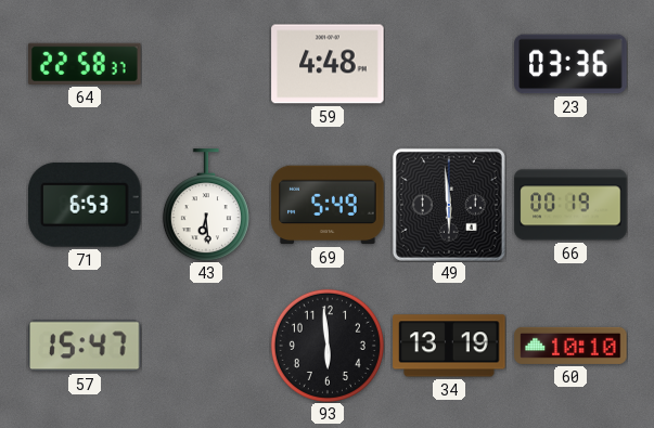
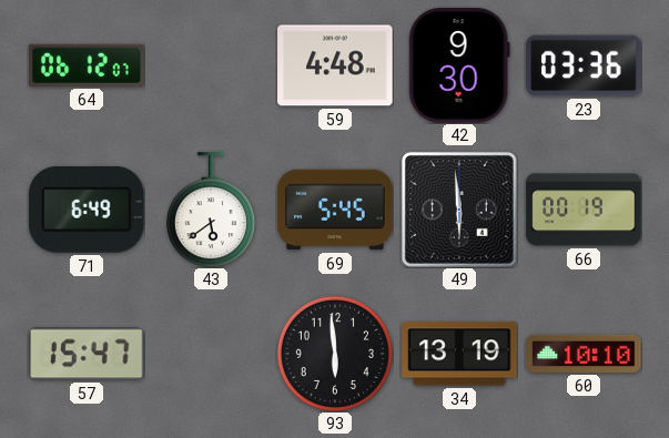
64: 22:58 -> 06:12 (87, 65)
42: none -> 9:30 (459, 65)
71: 6:53 -> 6:49 (88, 210)
43: 6:29 -> 5:39 (211, 210)
69: 5:49 -> 5:45 (335, 210)
